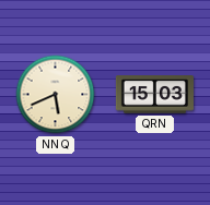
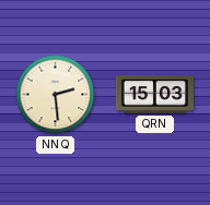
NNQ: 5:41 -> 2:29 (56, 95)
